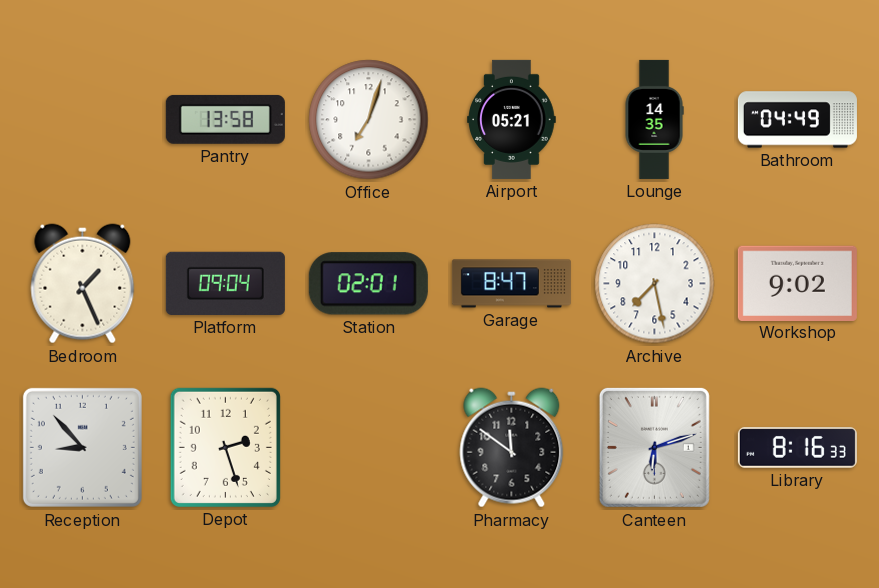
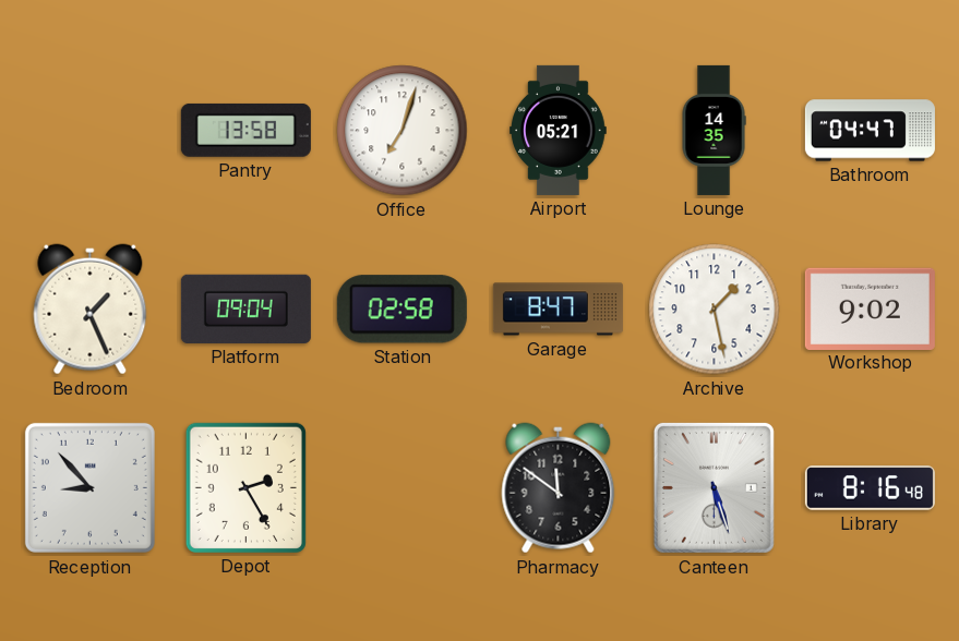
Bathroom: 04:49 -> 04:47 (870, 131)
Station: 02:01 -> 02:58 (401, 310)
Archive: 7:28 -> 1:28 (715, 310)
Depot: 2:27 -> 2:25 (245, 487)
Canteen: 6:12 -> 5:27 (714, 487)
Library: 8:16:33 -> 8:16:48 (870, 488)
